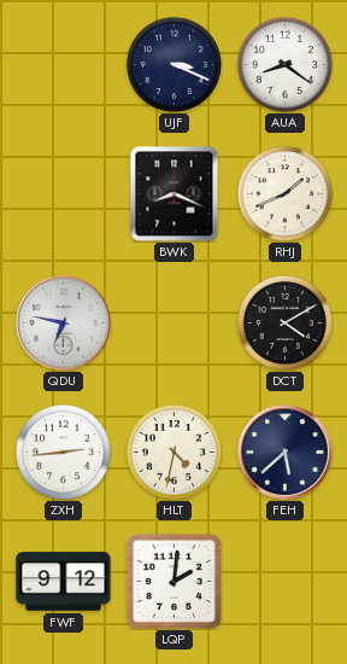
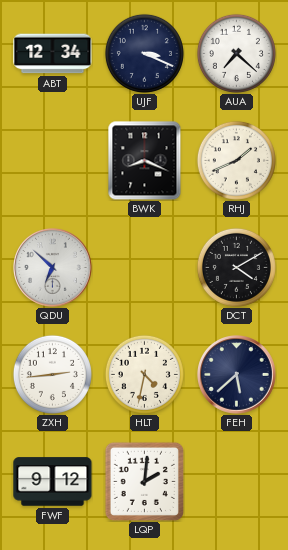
ABT: none -> 12:34 (53, 54)
AUA: 8:21 -> 7:22 (236, 53)
QDU: 6:47 -> 6:52 (53, 268)
